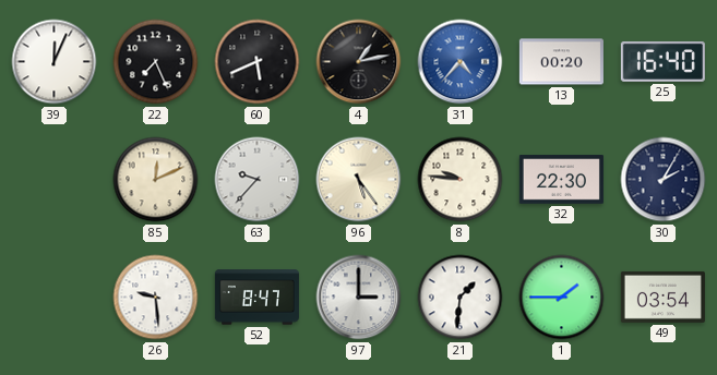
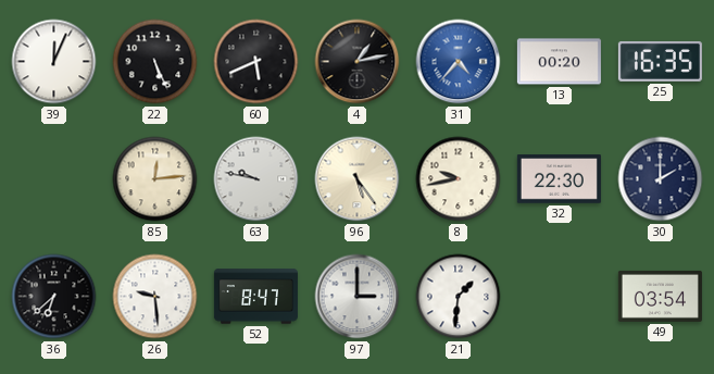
22: 7:26 -> 5:26 (155, 62)
25: 16:40 -> 16:35 (660, 61)
85: 12:11 -> 12:14 (155, 179)
63: 9:37 -> 9:47 (256, 179)
8: 9:46 -> 9:43 (459, 179)
30: 2:05 -> 2:00 (661, 179)
36: none -> 6:38 (54, 297)
1: 1:45 -> none (562, 298)
